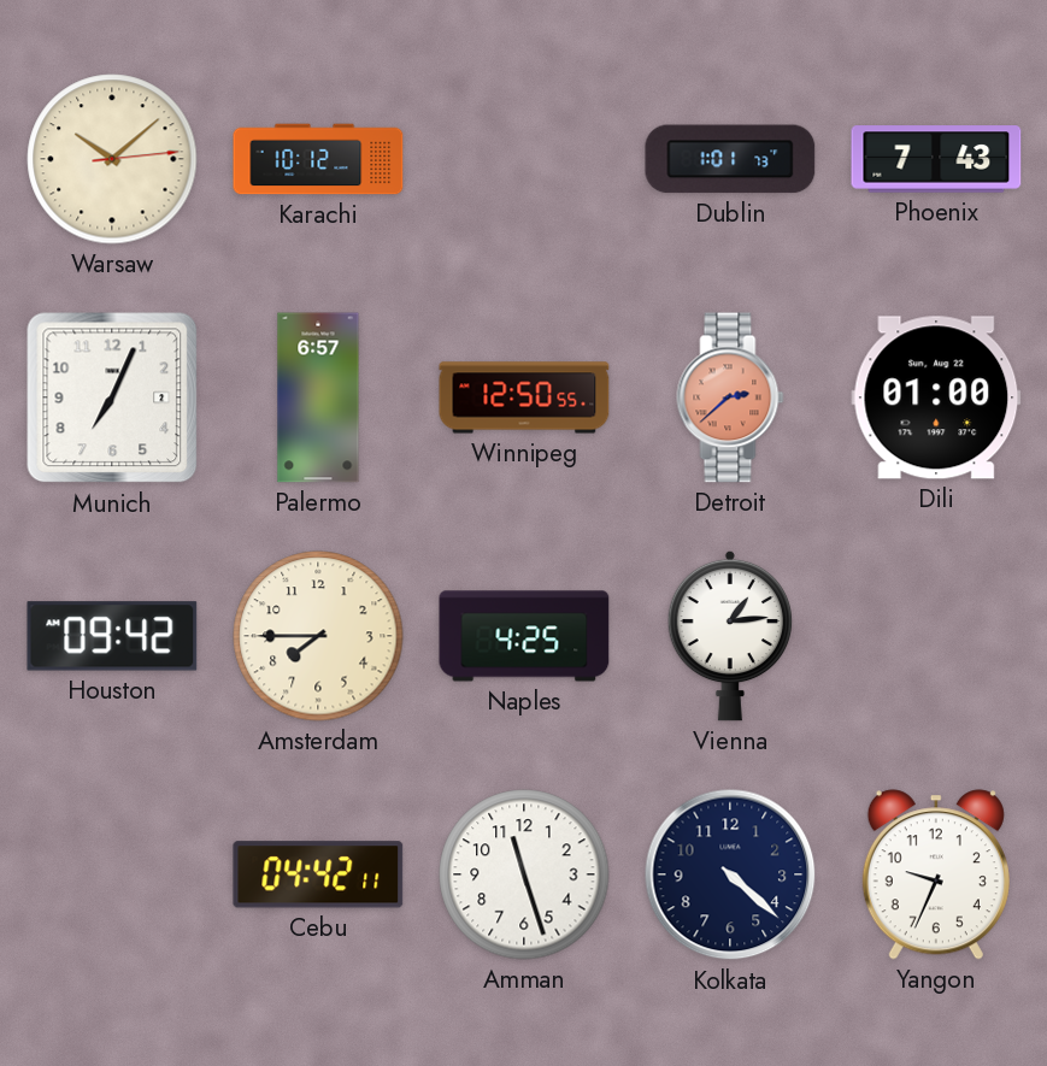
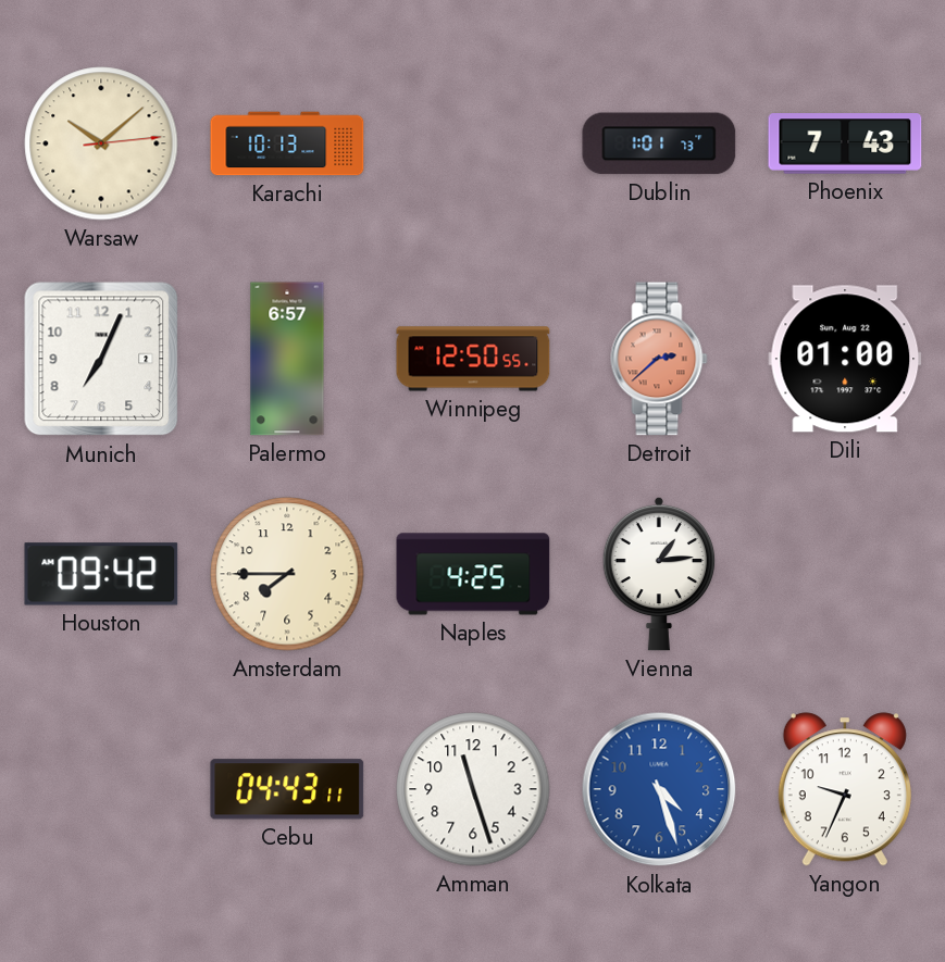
Karachi: 10:12 -> 10:13 (287, 143)
Cebu: 04:42 -> 04:43 (287, 789)
Kolkata: 4:22 -> 4:27 (659, 789)
Kolkata dial: navy -> blue (659, 789)
